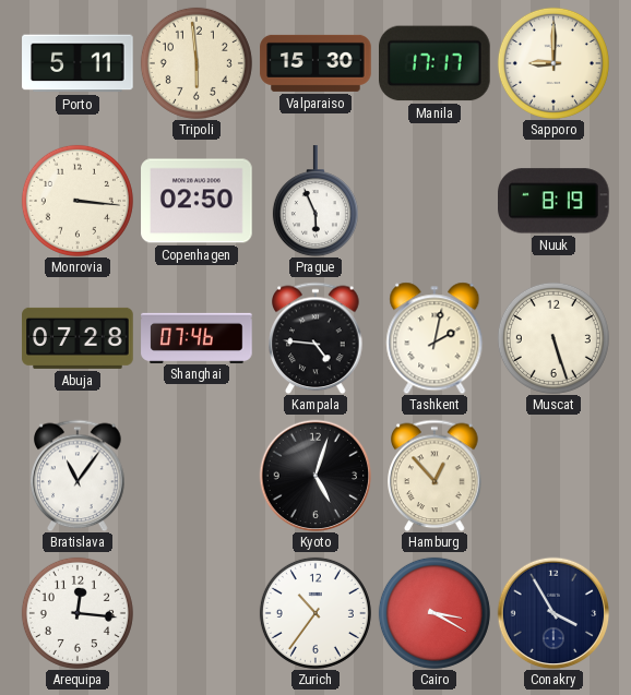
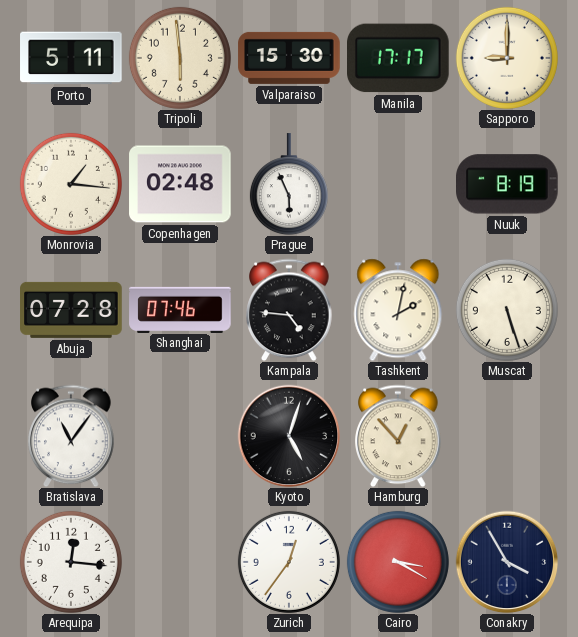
Monrovia: 3:16 -> 1:16 (71, 184)
Copenhagen: 02:50 -> 02:48 (180, 184)
Zurich: 10:36 -> 12:36 (289, 562)
